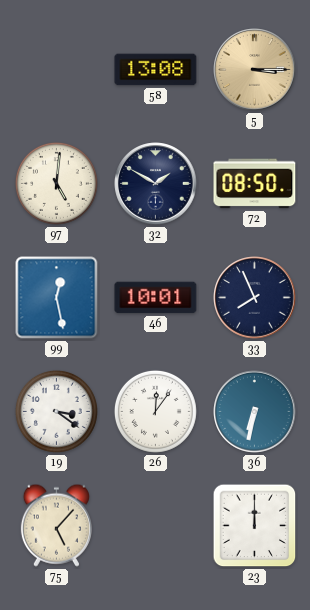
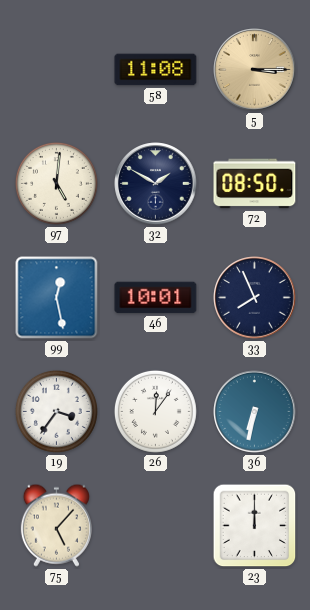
58: 13:08 -> 11:08 (156, 70)
19: 3:21 -> 3:36 (56, 411)
